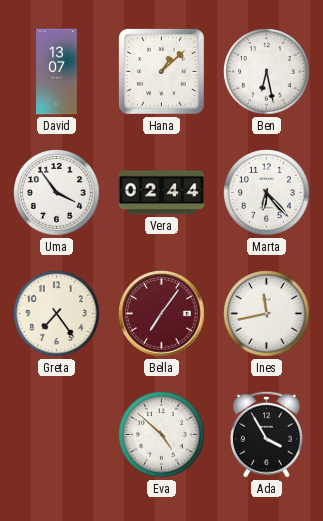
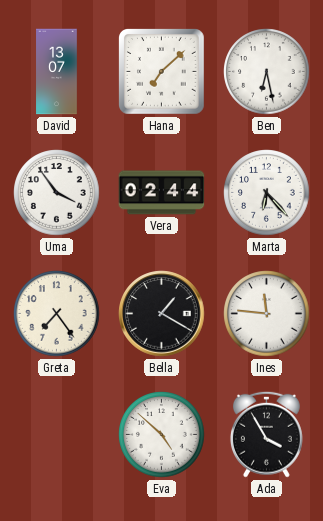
Hana: 1:08 -> 7:08 (162, 72)
Bella: 7:06 -> 1:20 (162, 314)
Bella dial: burgundy -> black (162, 314)
Ines: 11:43 -> 11:46 (267, 314)
